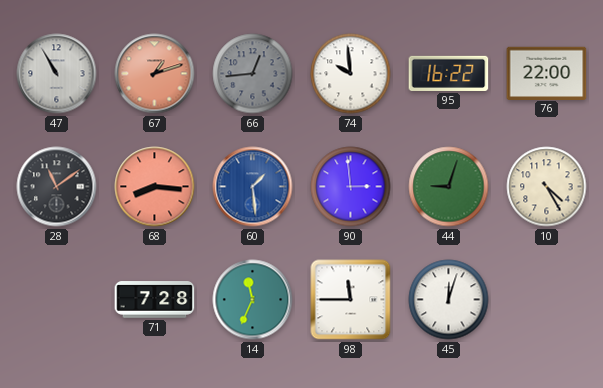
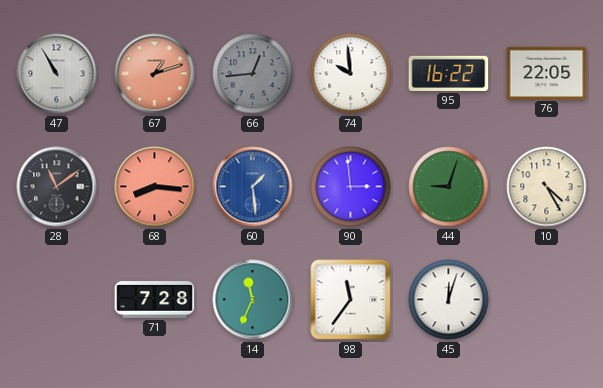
76: 22:00 -> 22:05 (547, 73)
98: 11:45 -> 11:36 (351, 300)
